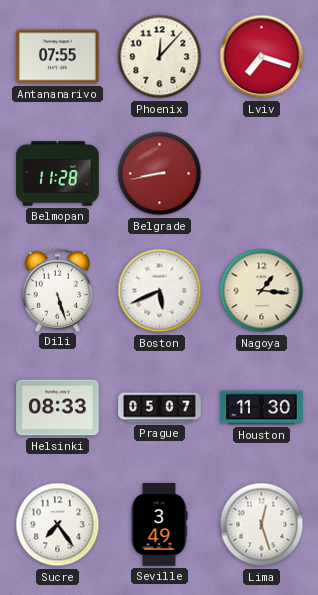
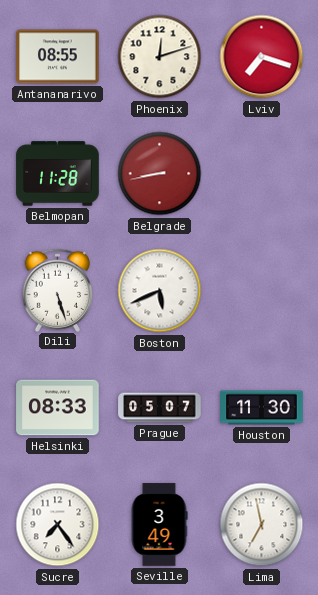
Antananarivo: 07:55 -> 08:55 (58, 57)
Phoenix: 12:07 -> 12:12 (160, 57)
Nagoya: 1:16 -> none (262, 291)
Lima: 12:27 -> 6:58 (262, 525)
